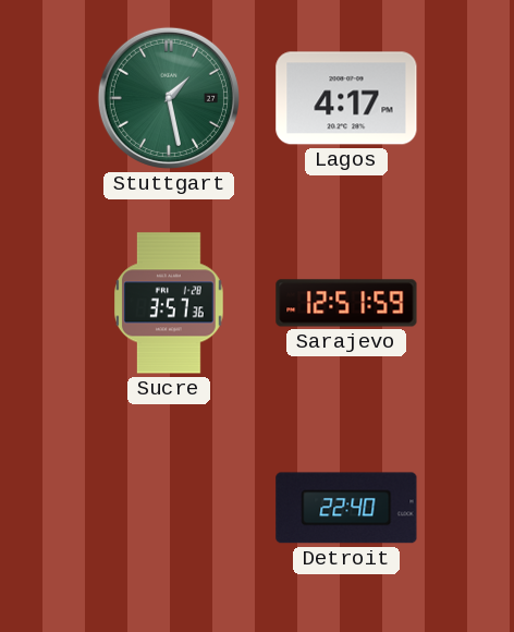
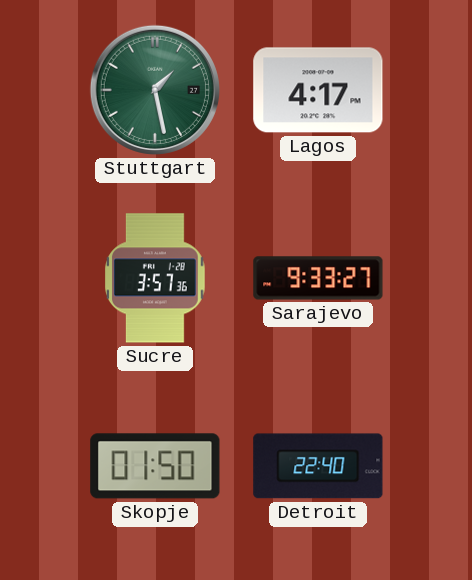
Sarajevo: 12:51 -> 9:33 (318, 278)
Skopje: none -> 01:50 (155, 466)
